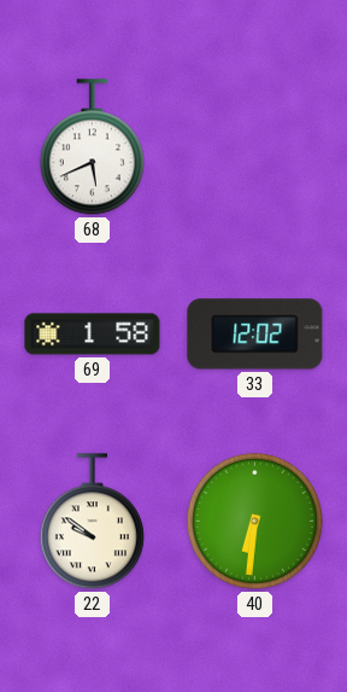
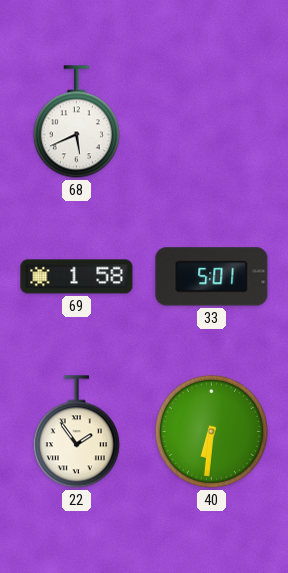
33: 12:02 -> 5:01 (212, 277)
22: 9:51 -> 1:54 (76, 432)
